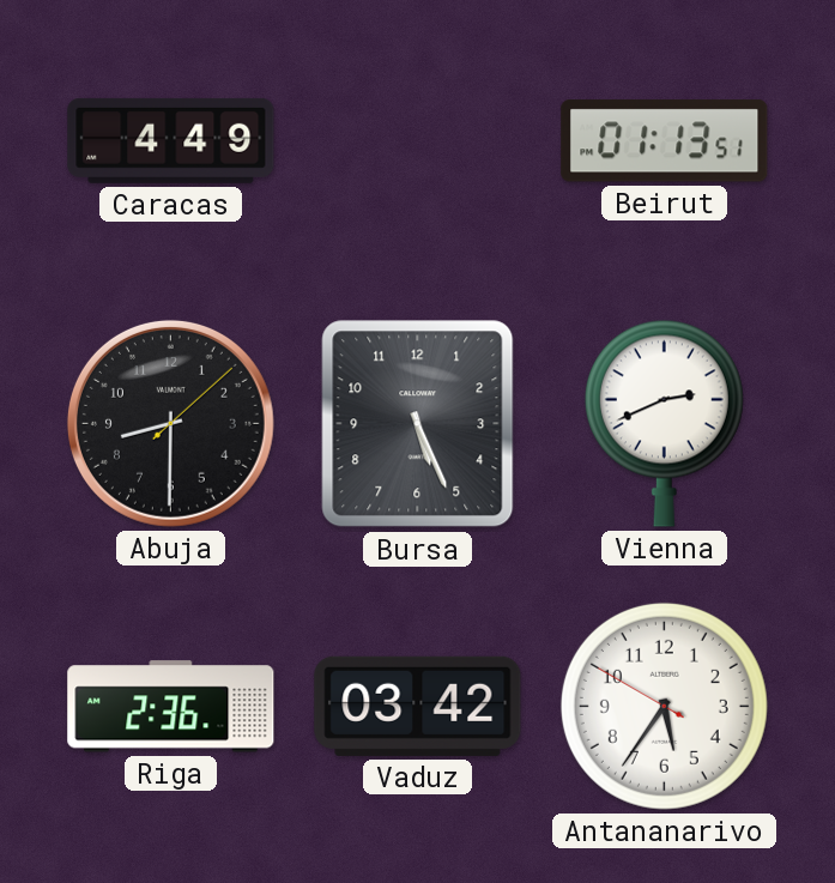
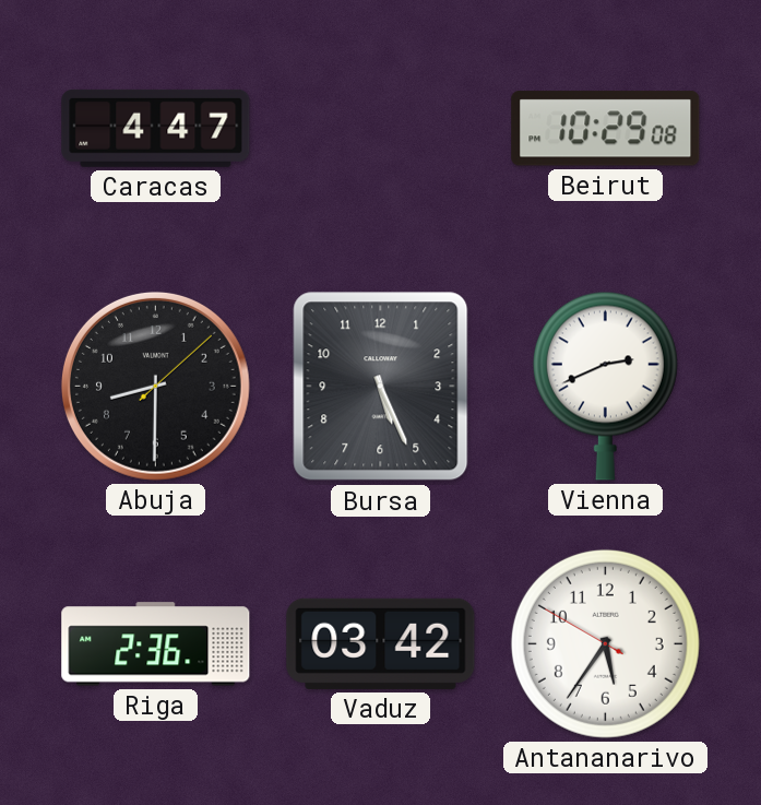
Caracas: 4:49 -> 4:47 (156, 128)
Beirut: 01:13 -> 10:29 (606, 129)
